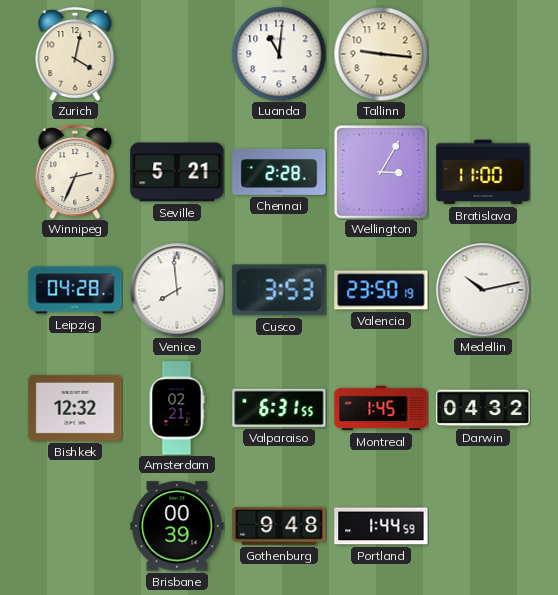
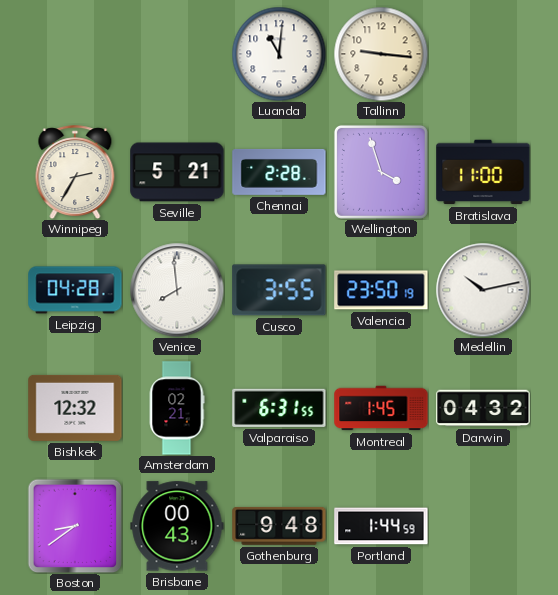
Zurich: 4:02 -> none (75, 54)
Winnipeg: 2:34 -> 2:35 (75, 172)
Wellington: 3:05 -> 3:57 (381, 172)
Cusco: 3:53 -> 3:55 (279, 290)
Boston: none -> 8:39 (75, 526)
Brisbane: 00:39 -> 00:43 (177, 526)
